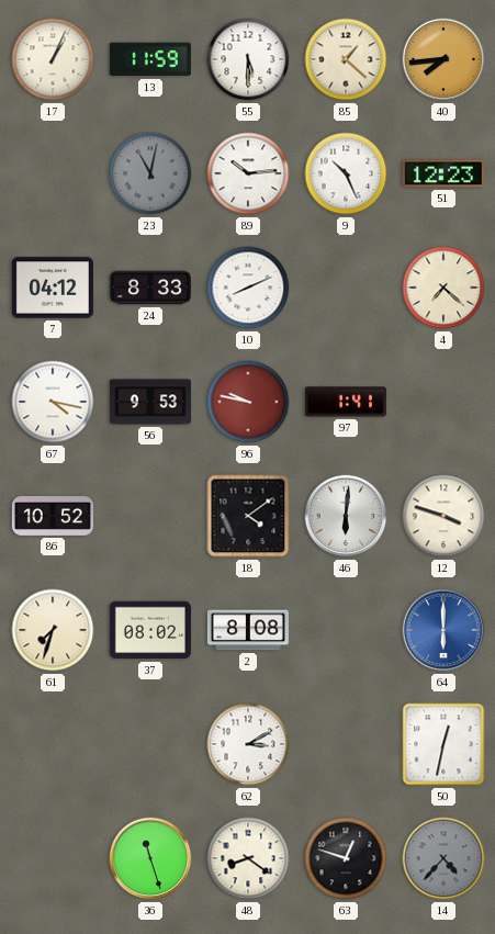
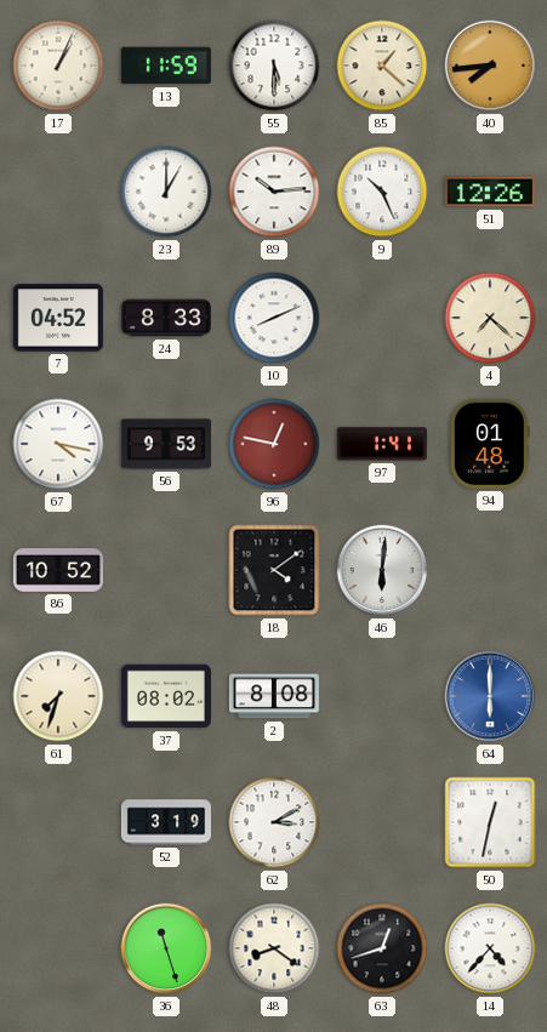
23: 11:02 -> 1:00 (166, 192)
23 dial: grey -> white (166, 192)
51: 12:23 -> 12:26 (490, 192)
7: 04:12 -> 04:52 (58, 318)
96: 9:47 -> 12:47 (274, 444)
94: none -> 01:48 (490, 444)
12: 3:48 -> none (443, 516)
52: none -> 3:19 (166, 822)
63: 12:48 -> 12:42 (382, 948)
14 dial: grey -> white (490, 948)
